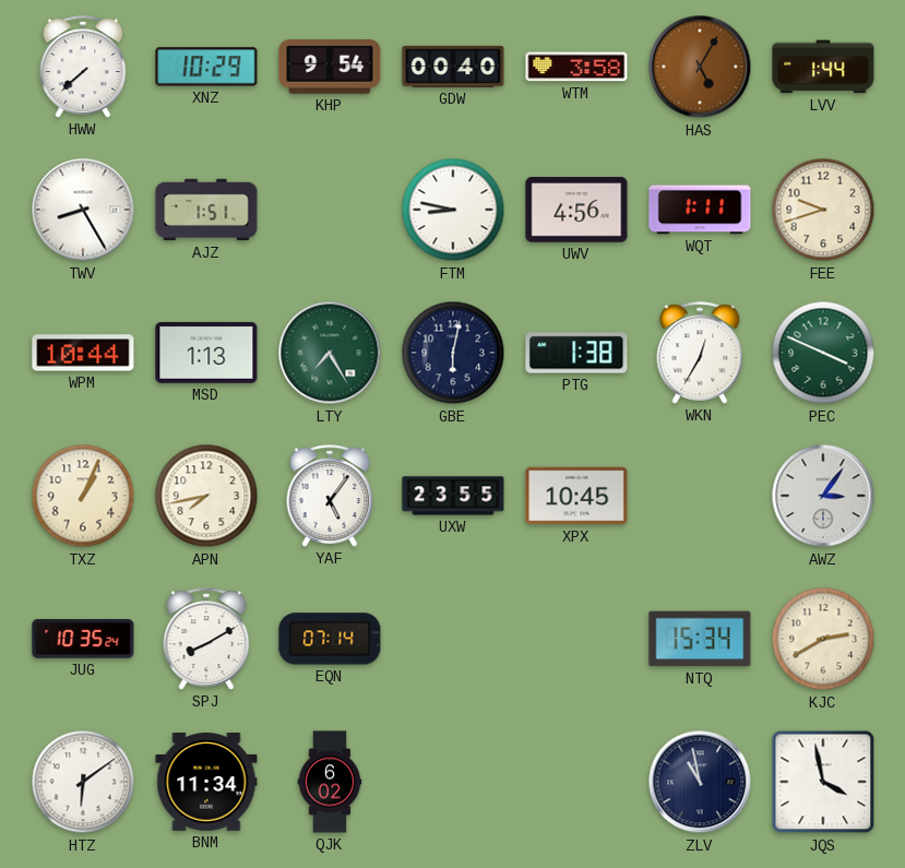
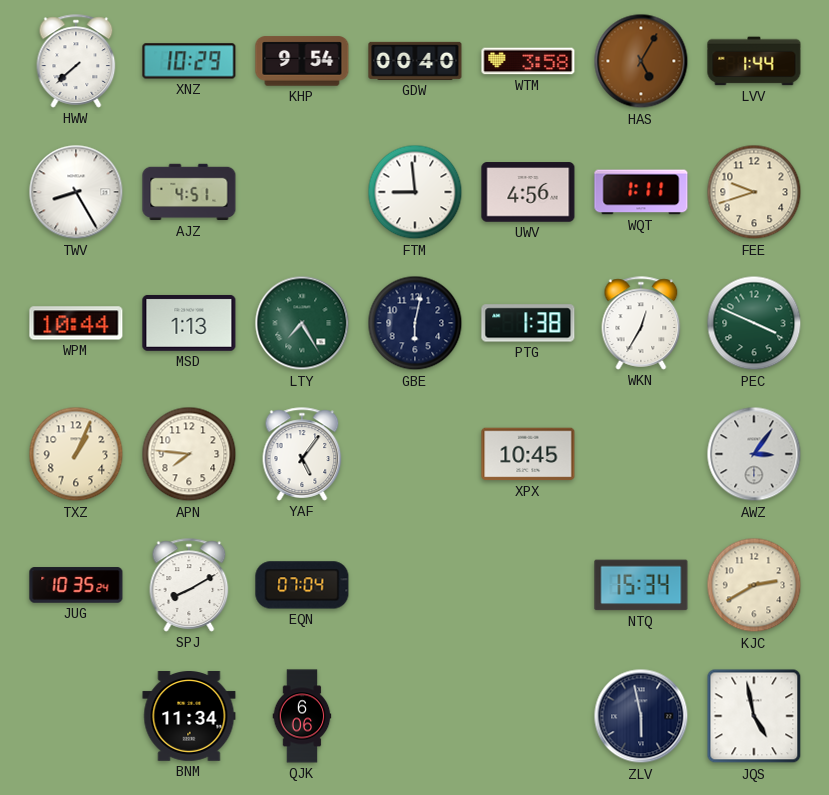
AJZ: 1:51 -> 4:51 (189, 192)
FTM: 8:47 -> 8:59 (415, 192)
APN: 7:43 -> 7:46 (189, 454)
UXW: 23:55 -> none (453, 496)
EQN: 07:14 -> 07:04 (302, 585)
HTZ: 6:09 -> none (83, 782)
QJK: 6:02 -> 6:06 (302, 716)
ZLV: 10:58 -> 5:58 (641, 716)
JQS: 3:58 -> 4:58 (754, 716)
